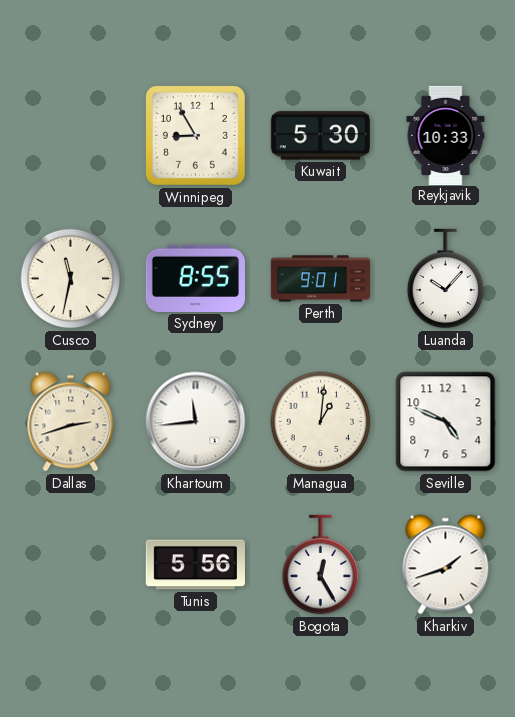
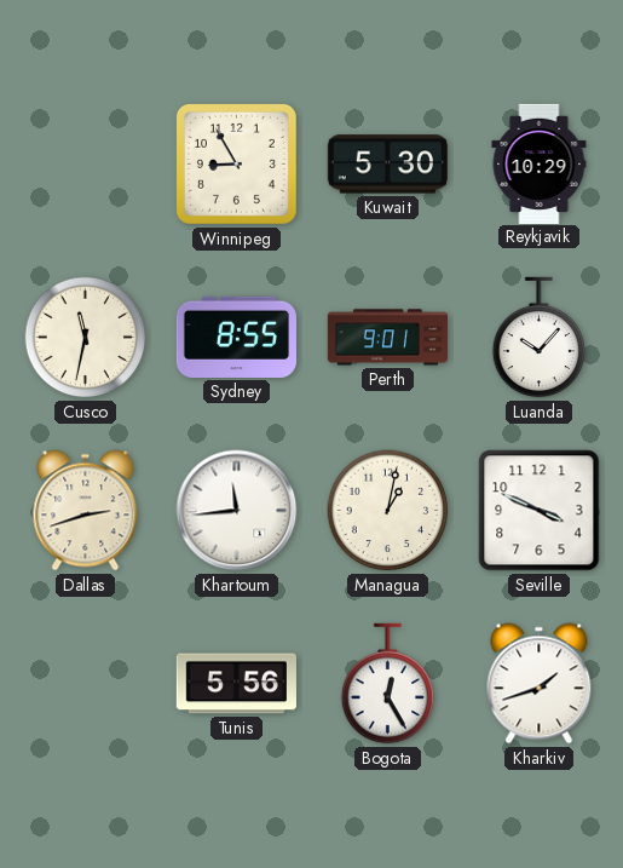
Reykjavik: 10:33 -> 10:29 (540, 163)
Managua: 1:01 -> 1:02 (388, 511)
Seville: 4:49 -> 3:49 (540, 511)
